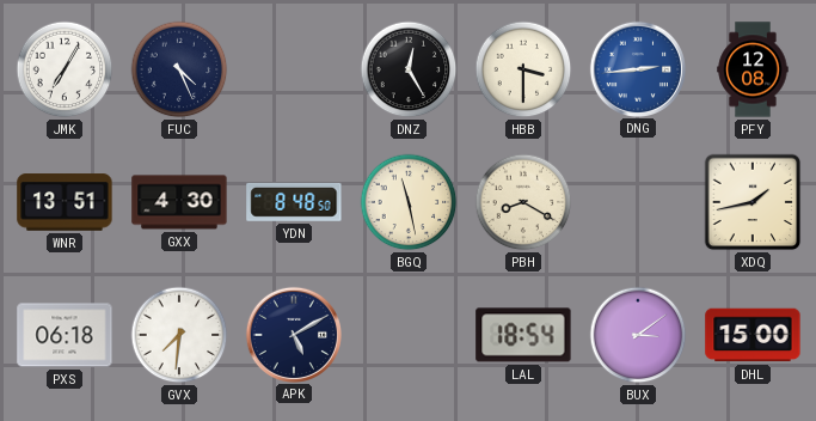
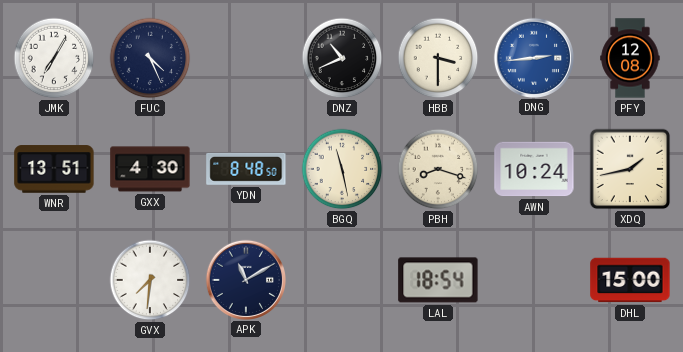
DNZ: 12:25 -> 10:41 (342, 58)
PBH: 8:20 -> 8:18 (438, 169)
AWN: none -> 10:24 (534, 169)
PXS: 06:18 -> none (65, 335)
APK: 5:10 -> 11:10 (245, 279)
BUX: 3:09 -> none (638, 335)
